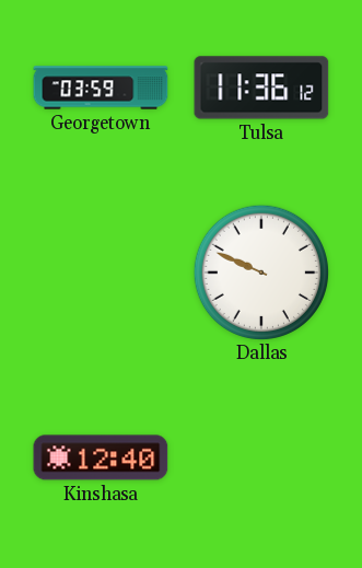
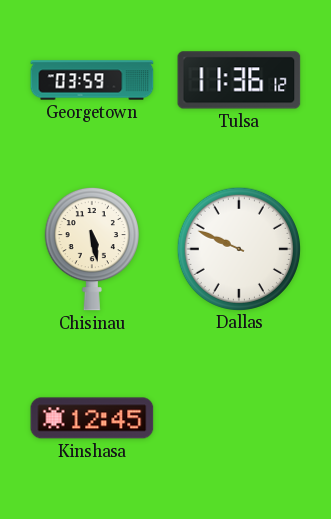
Chisinau: none -> 5:28 (92, 249)
Kinshasa: 12:40 -> 12:45 (92, 418)
